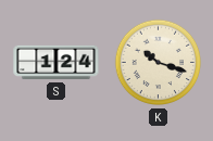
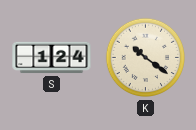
K: 10:18 -> 10:21 (146, 58)
